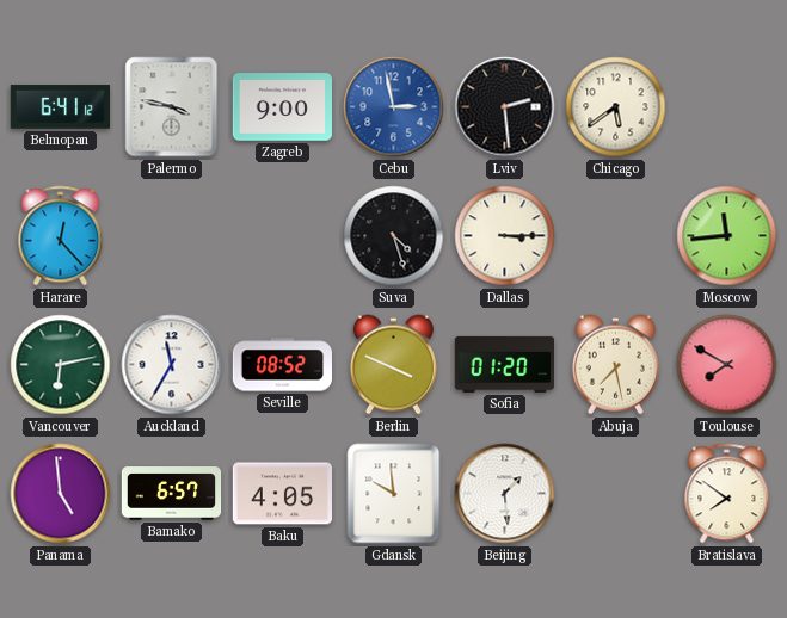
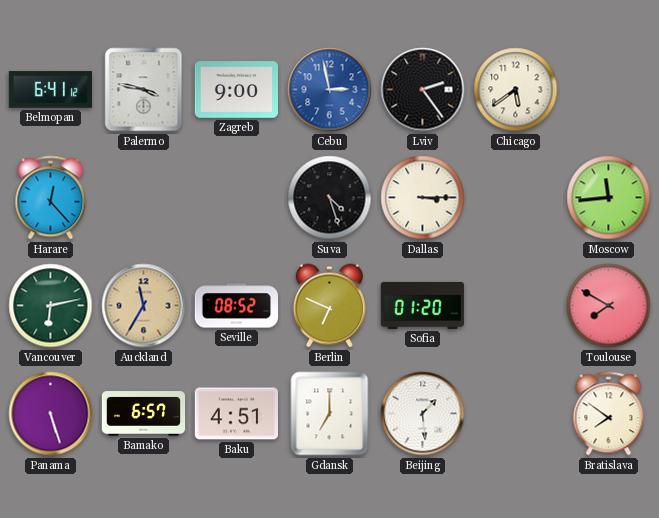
Lviv: 2:29 -> 2:24 (423, 90)
Auckland dial: white -> champagne (144, 306)
Berlin: 3:49 -> 6:49 (329, 306)
Abuja: 7:28 -> none (615, 365)
Panama: 4:59 -> 5:27 (51, 414)
Baku: 4:05 -> 4:51 (236, 414)
Gdansk: 9:59 -> 7:00 (330, 414)
